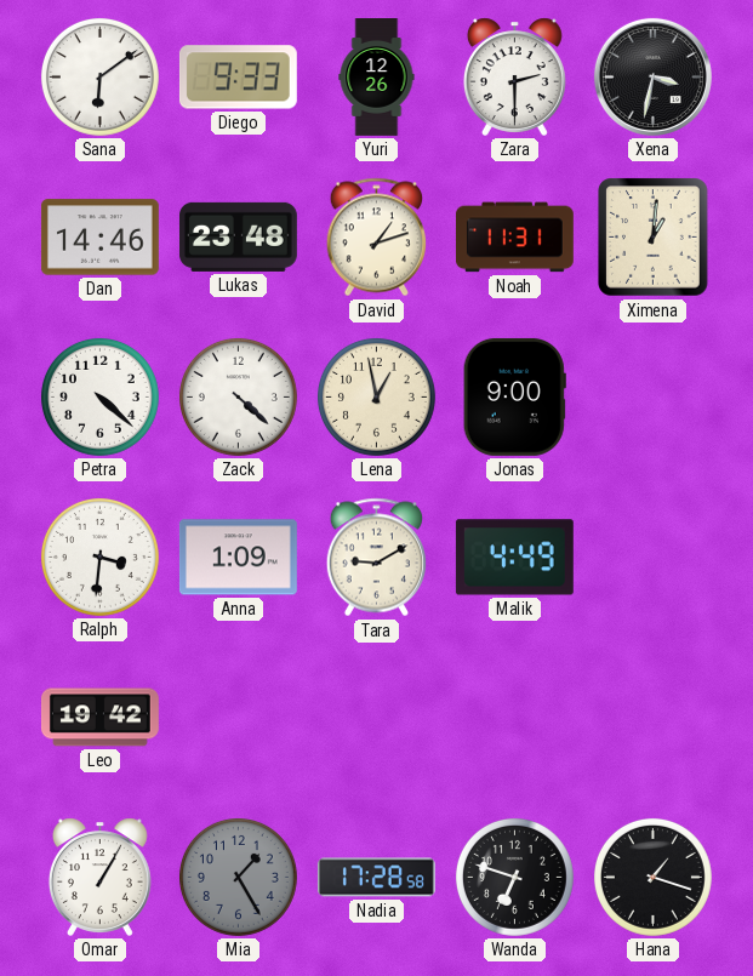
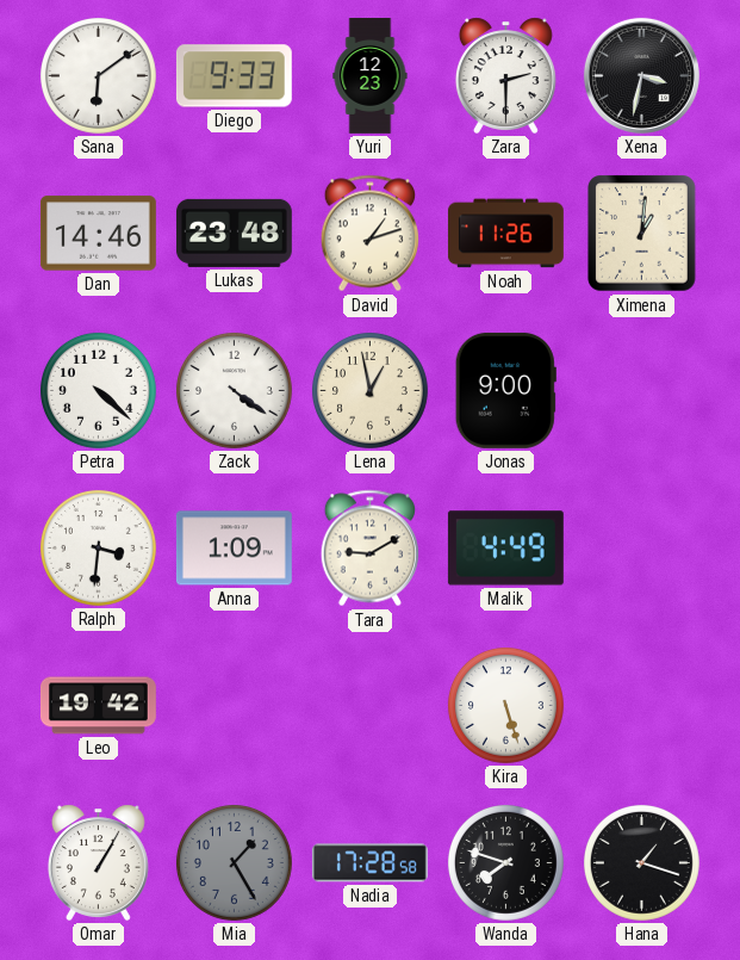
Yuri: 12:26 -> 12:23 (371, 76)
Noah: 11:31 -> 11:26 (505, 234)
Zack: 4:22 -> 4:21 (234, 390)
Kira: none -> 5:27 (505, 705)
Wanda: 6:48 -> 7:48 (505, 862)
